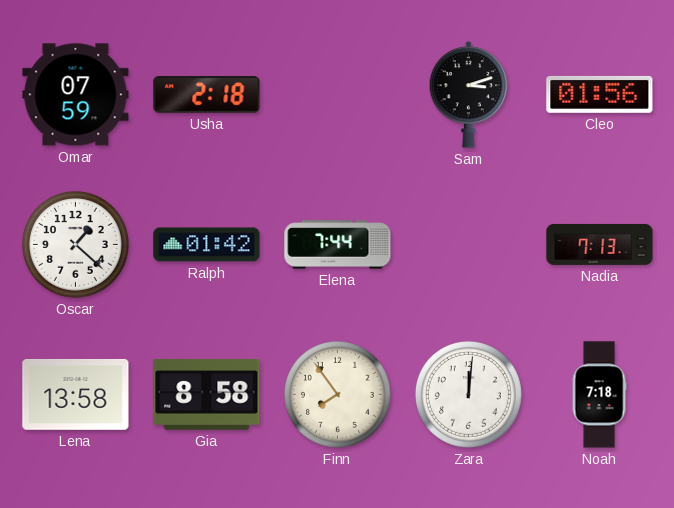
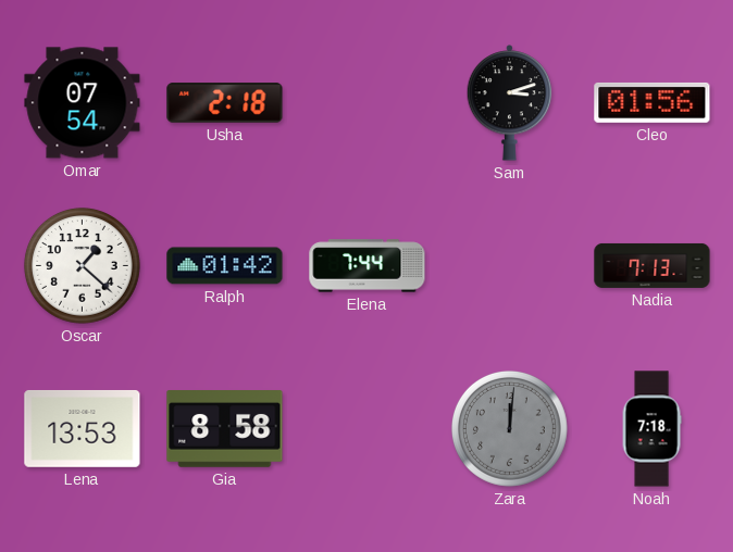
Omar: 07:59 -> 07:54 (83, 103)
Lena: 13:58 -> 13:53 (83, 428)
Finn: 7:54 -> none (337, 394)
Zara dial: white -> grey (509, 428)
